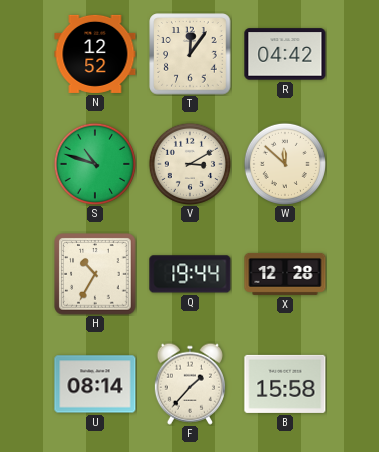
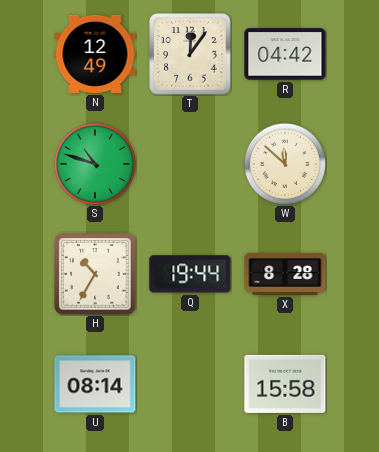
N: 12:52 -> 12:49 (95, 54)
V: 3:10 -> none (190, 164)
X: 12:28 -> 8:28 (285, 274)
F: 1:37 -> none (190, 384)
